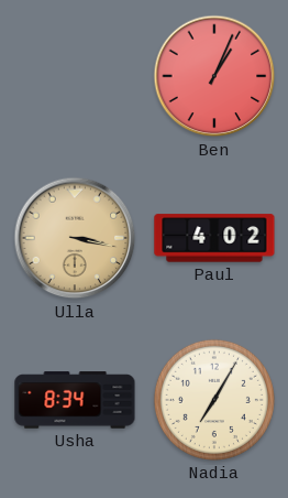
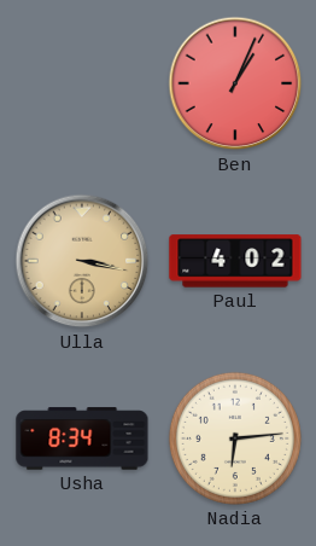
Nadia: 7:05 -> 6:14 (235, 438)
